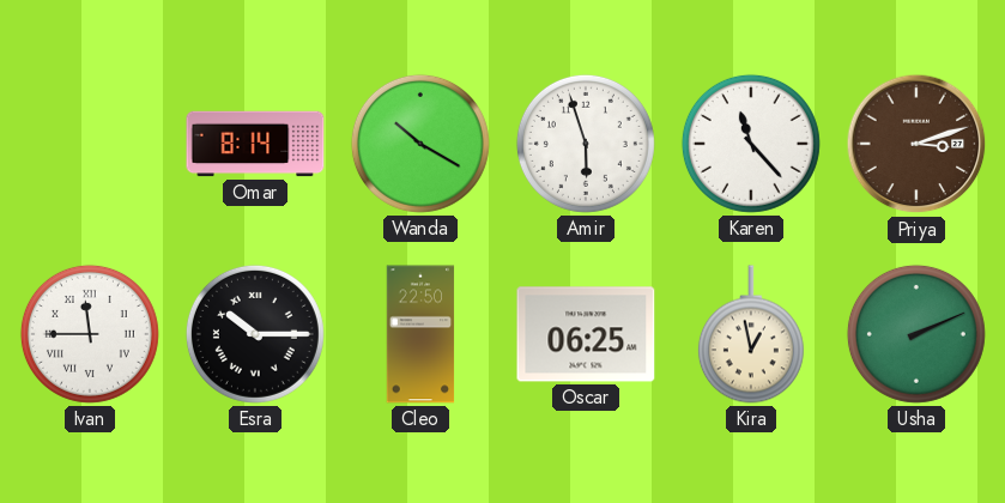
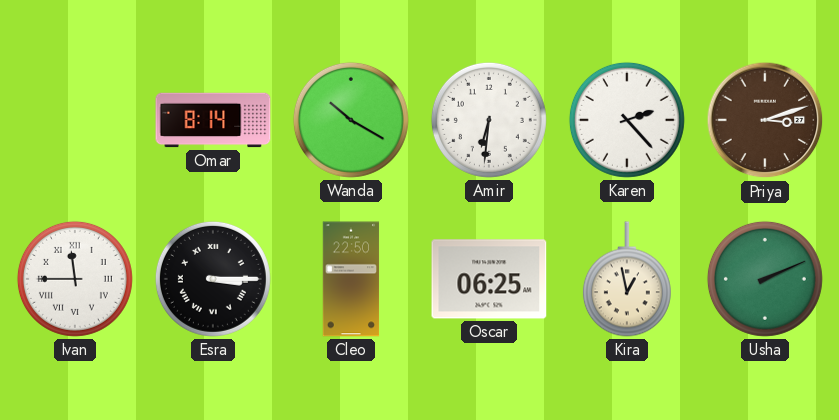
Amir: 5:57 -> 6:31 (489, 120)
Karen: 11:23 -> 2:23 (627, 120)
Esra: 10:15 -> 3:15 (213, 279)
